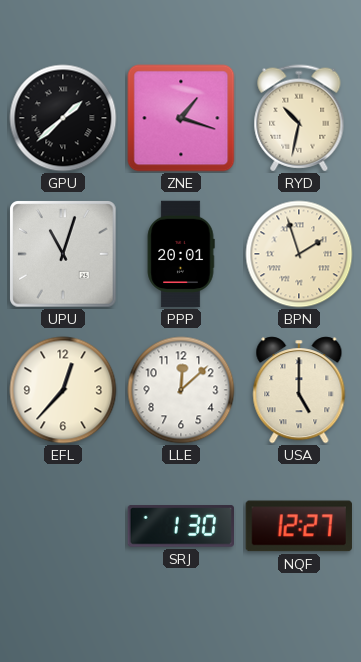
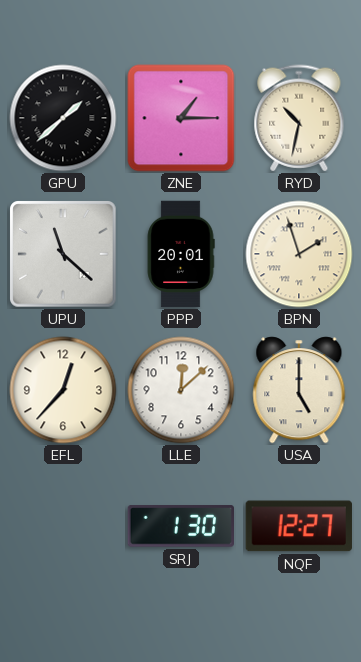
ZNE: 1:18 -> 1:15 (181, 118)
UPU: 11:03 -> 11:22 (63, 254)
